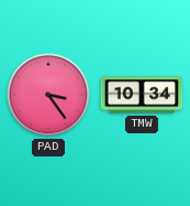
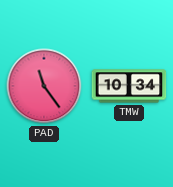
PAD: 3:24 -> 11:24 (44, 86)
